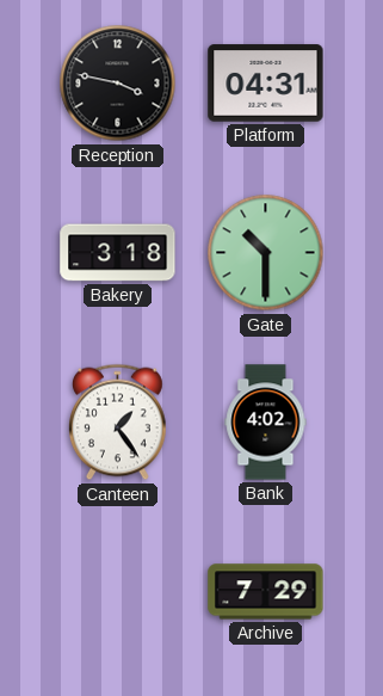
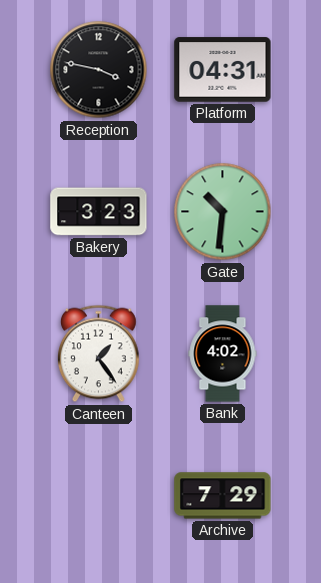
Bakery: 3:18 -> 3:23 (99, 212)
Gate: 10:30 -> 10:31 (223, 212)
